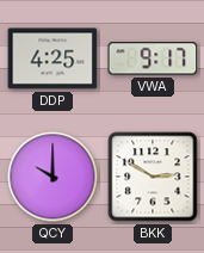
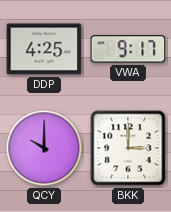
BKK: 2:50 -> 3:00 (128, 148)
